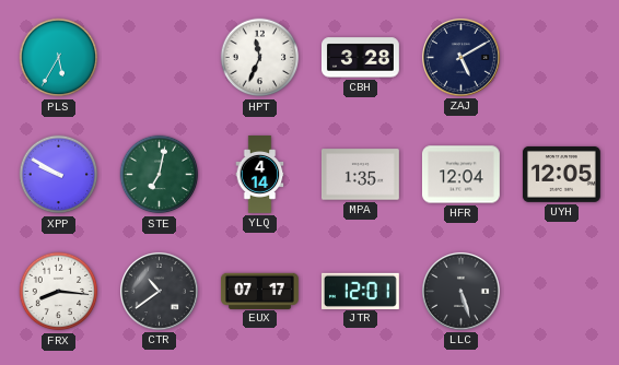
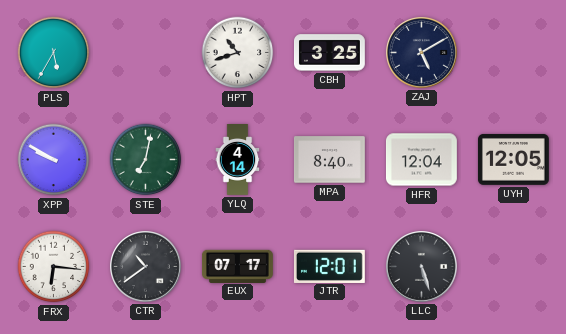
HPT: 11:34 -> 10:42 (238, 53)
CBH: 3:28 -> 3:25 (330, 53)
MPA: 1:35 -> 8:40 (330, 160)
FRX: 8:16 -> 6:16 (54, 267)
